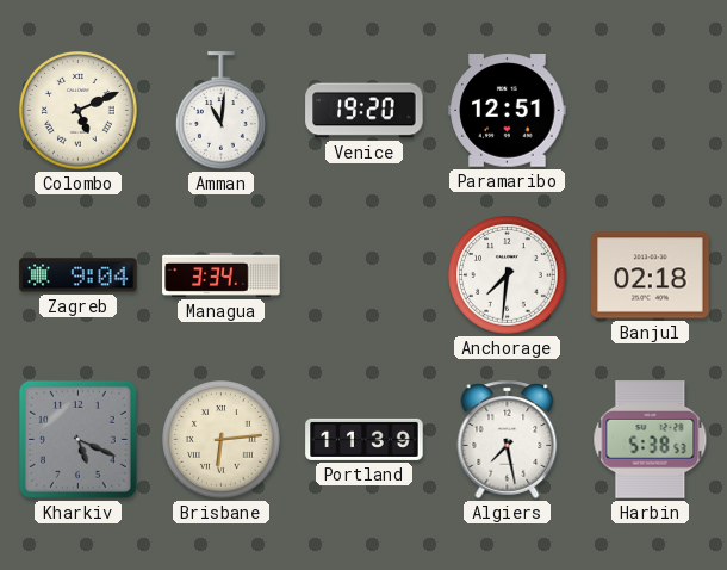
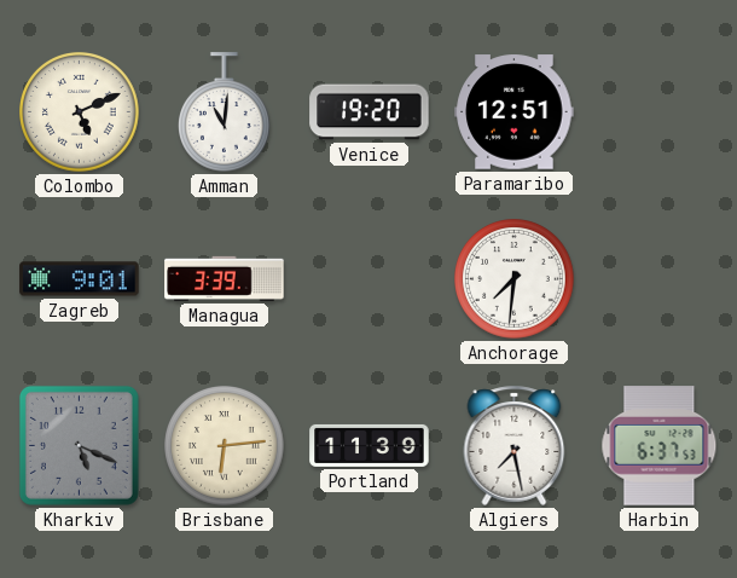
Zagreb: 9:04 -> 9:01 (80, 279)
Managua: 3:34 -> 3:39 (225, 278)
Banjul: 02:18 -> none (651, 275)
Harbin: 5:38 -> 6:37 (660, 446)
